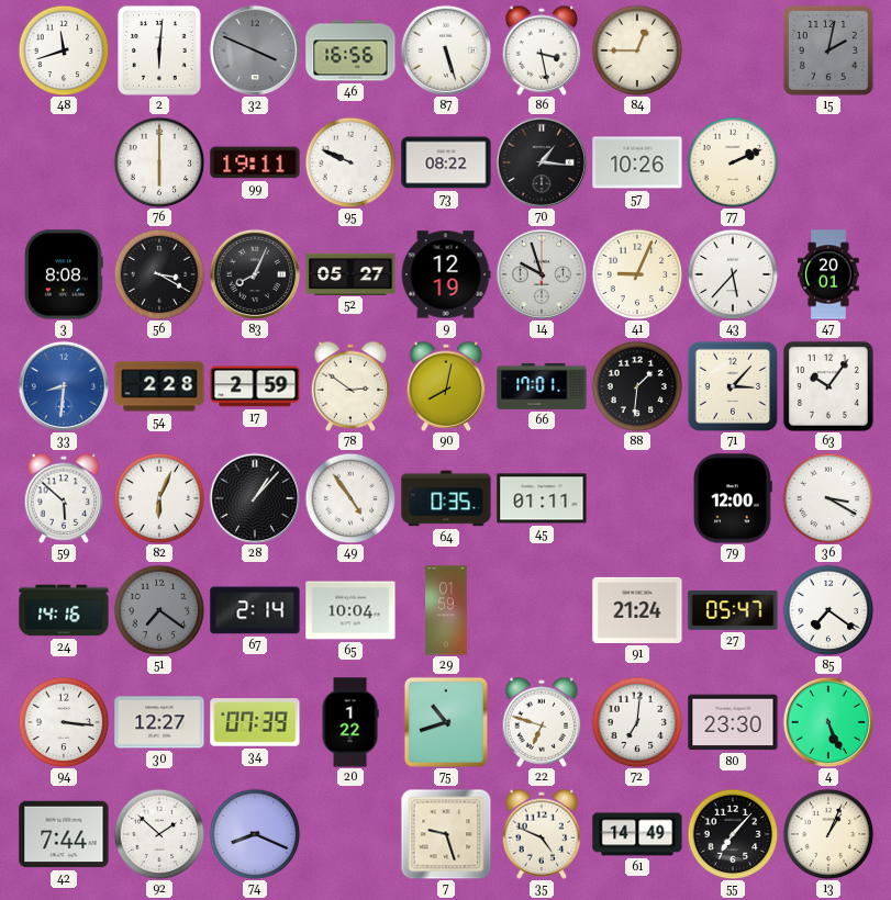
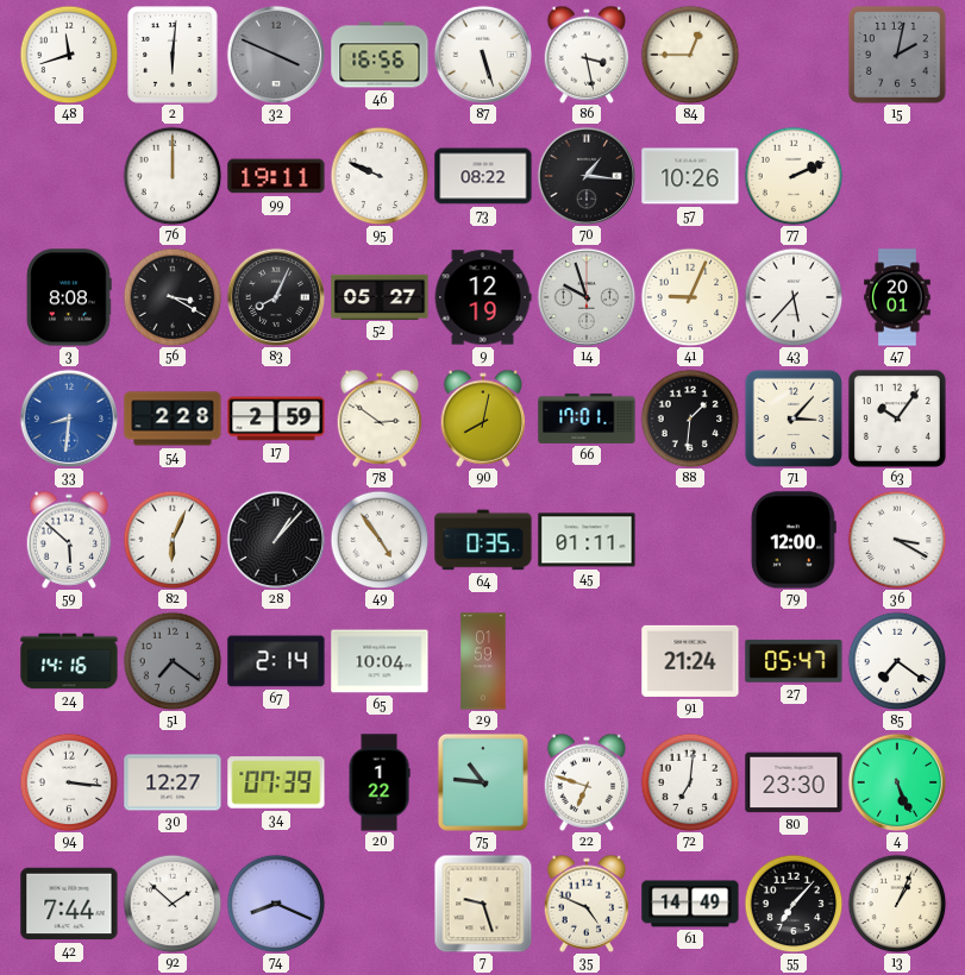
76: 6:00 -> 12:00 (173, 176)
75: 10:42 -> 10:46 (483, 782)
